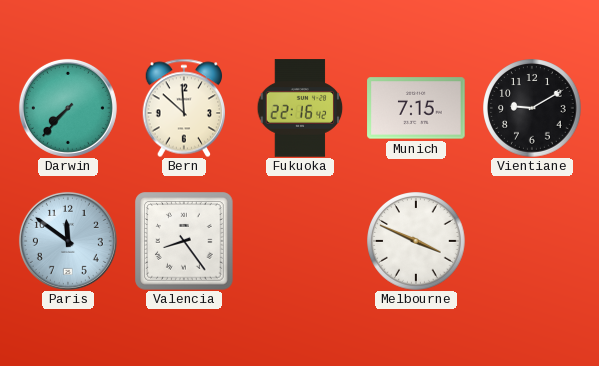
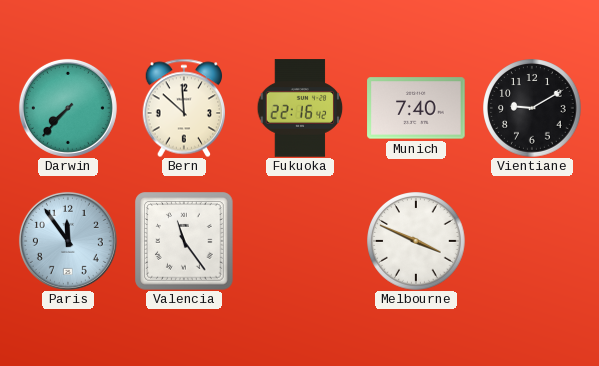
Munich: 7:15 -> 7:40 (416, 108)
Paris: 11:51 -> 11:54 (68, 241)
Valencia: 8:24 -> 11:24 (184, 241)
